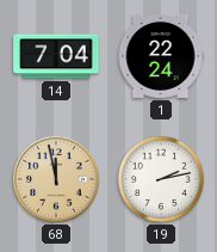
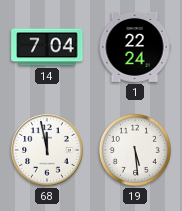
68 dial: champagne -> white (47, 150)
19: 2:13 -> 5:29 (135, 150)
